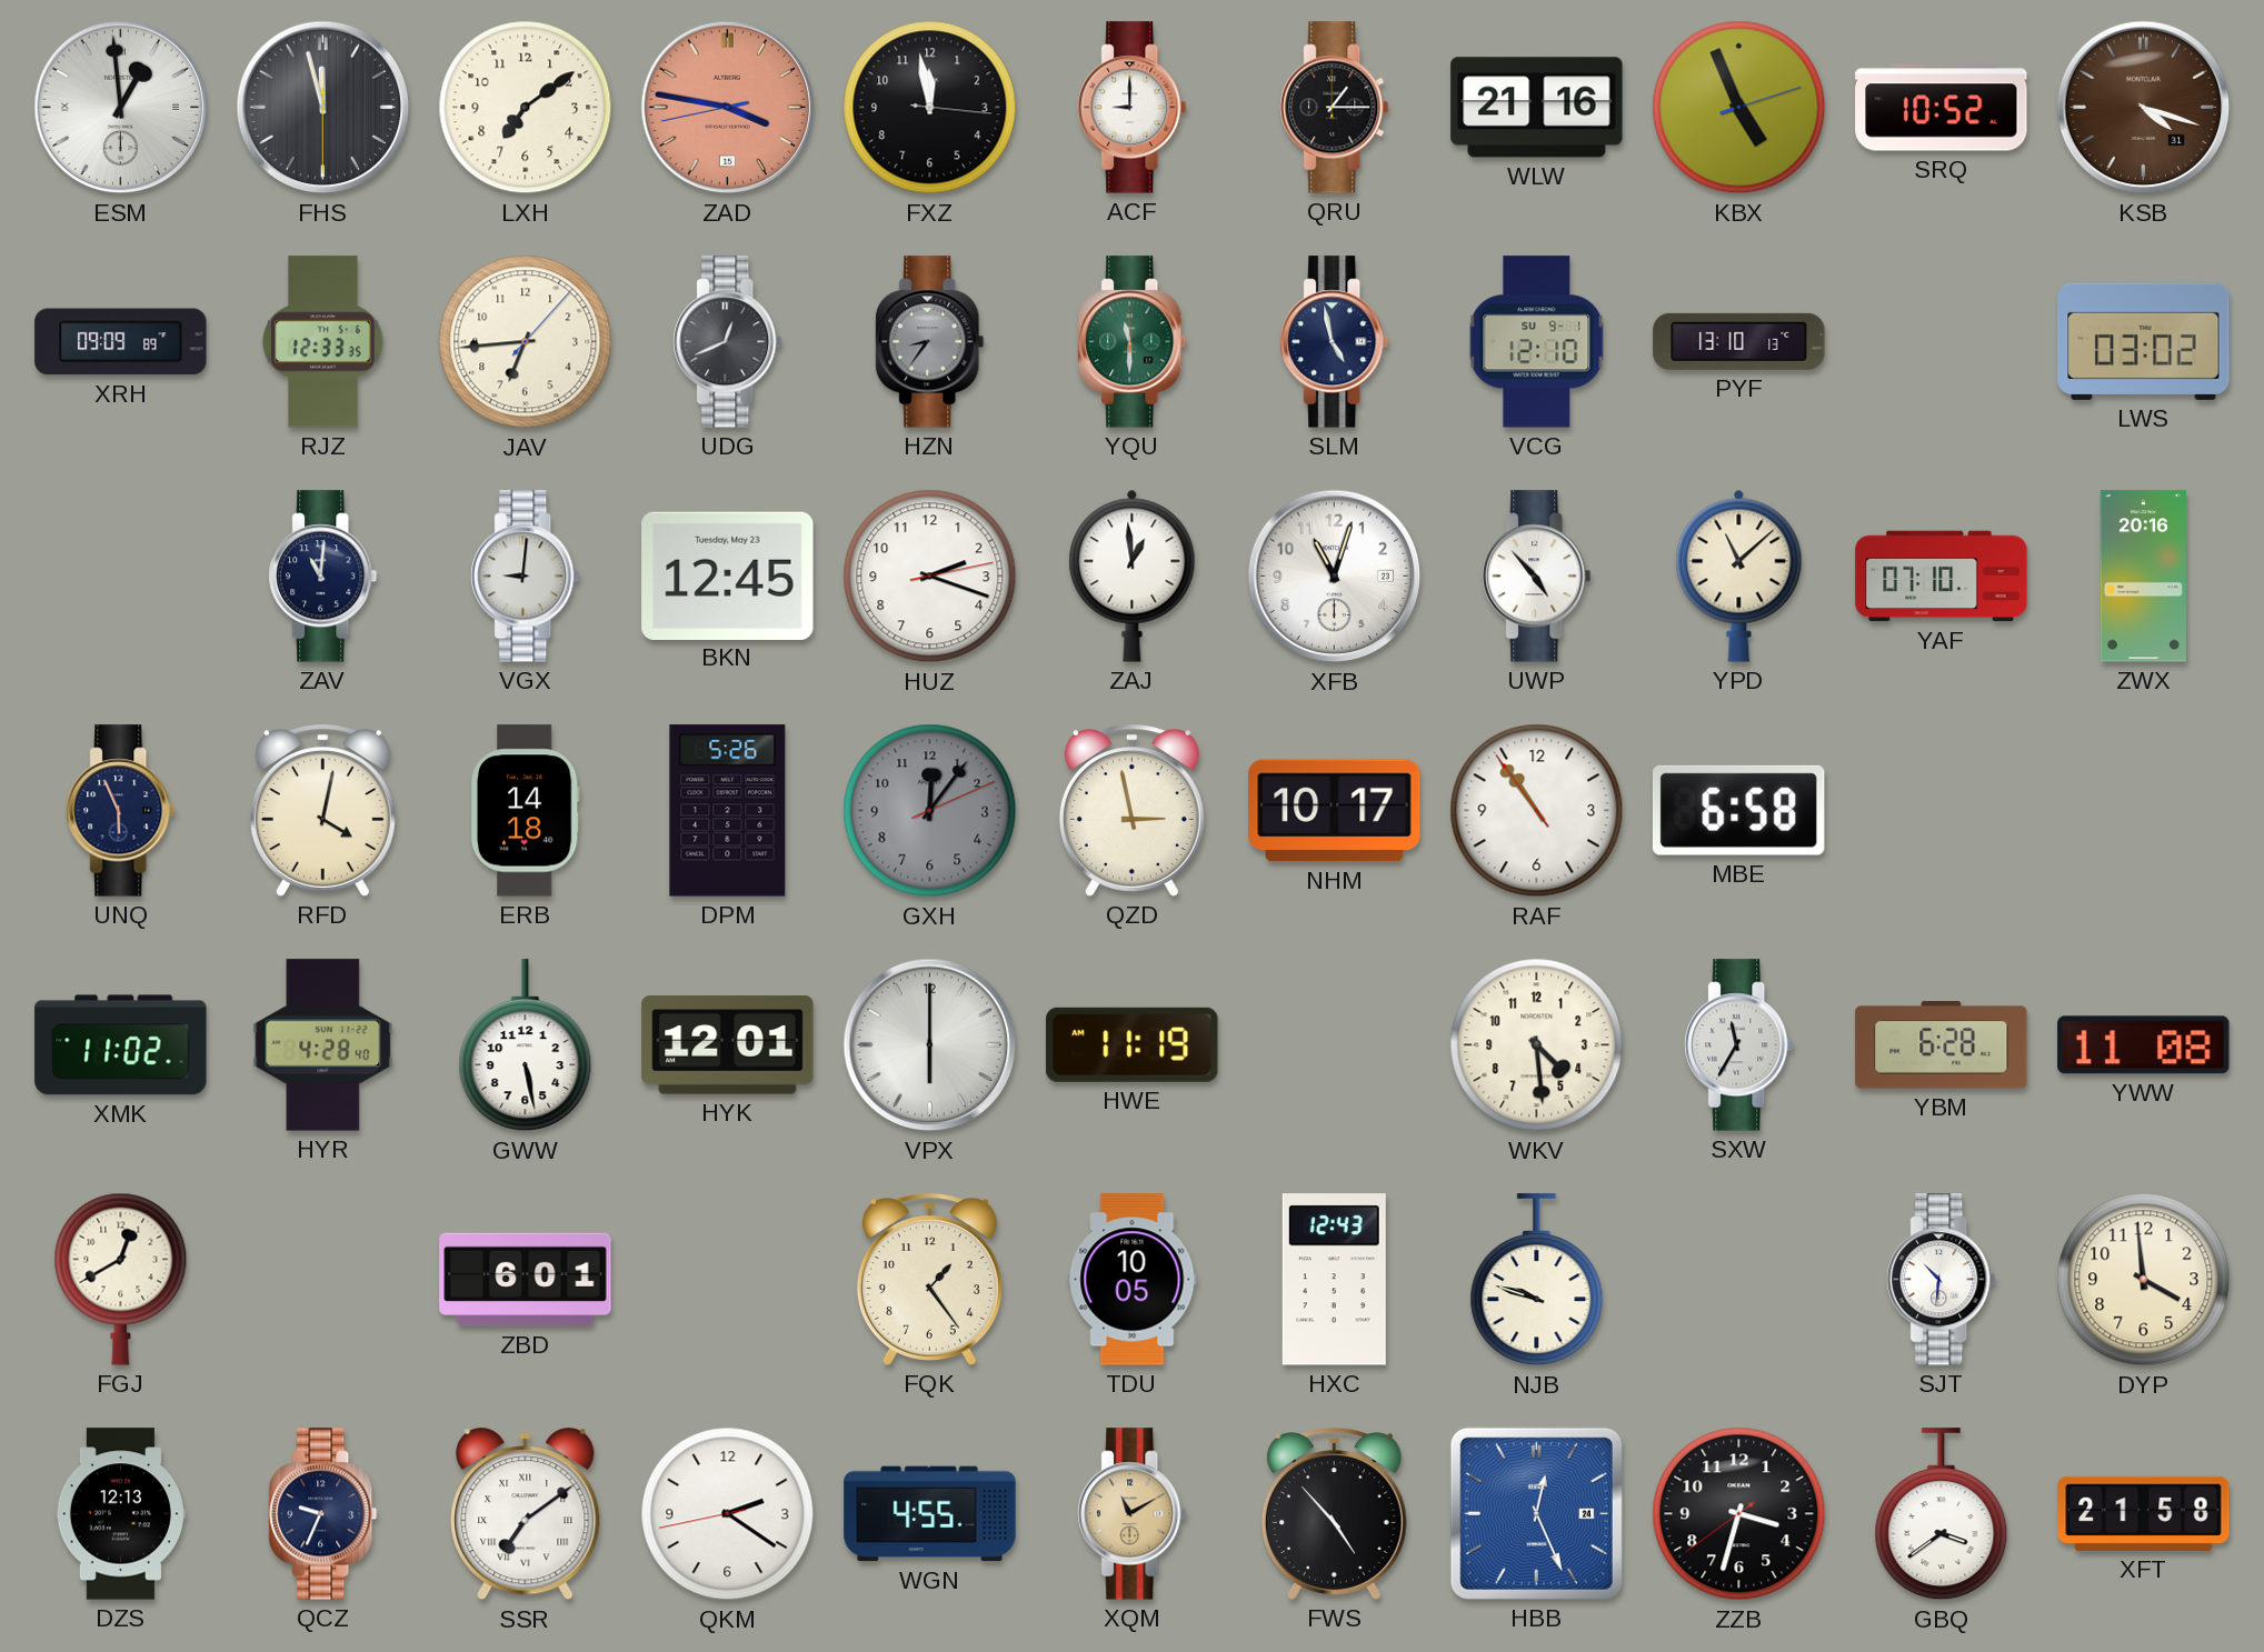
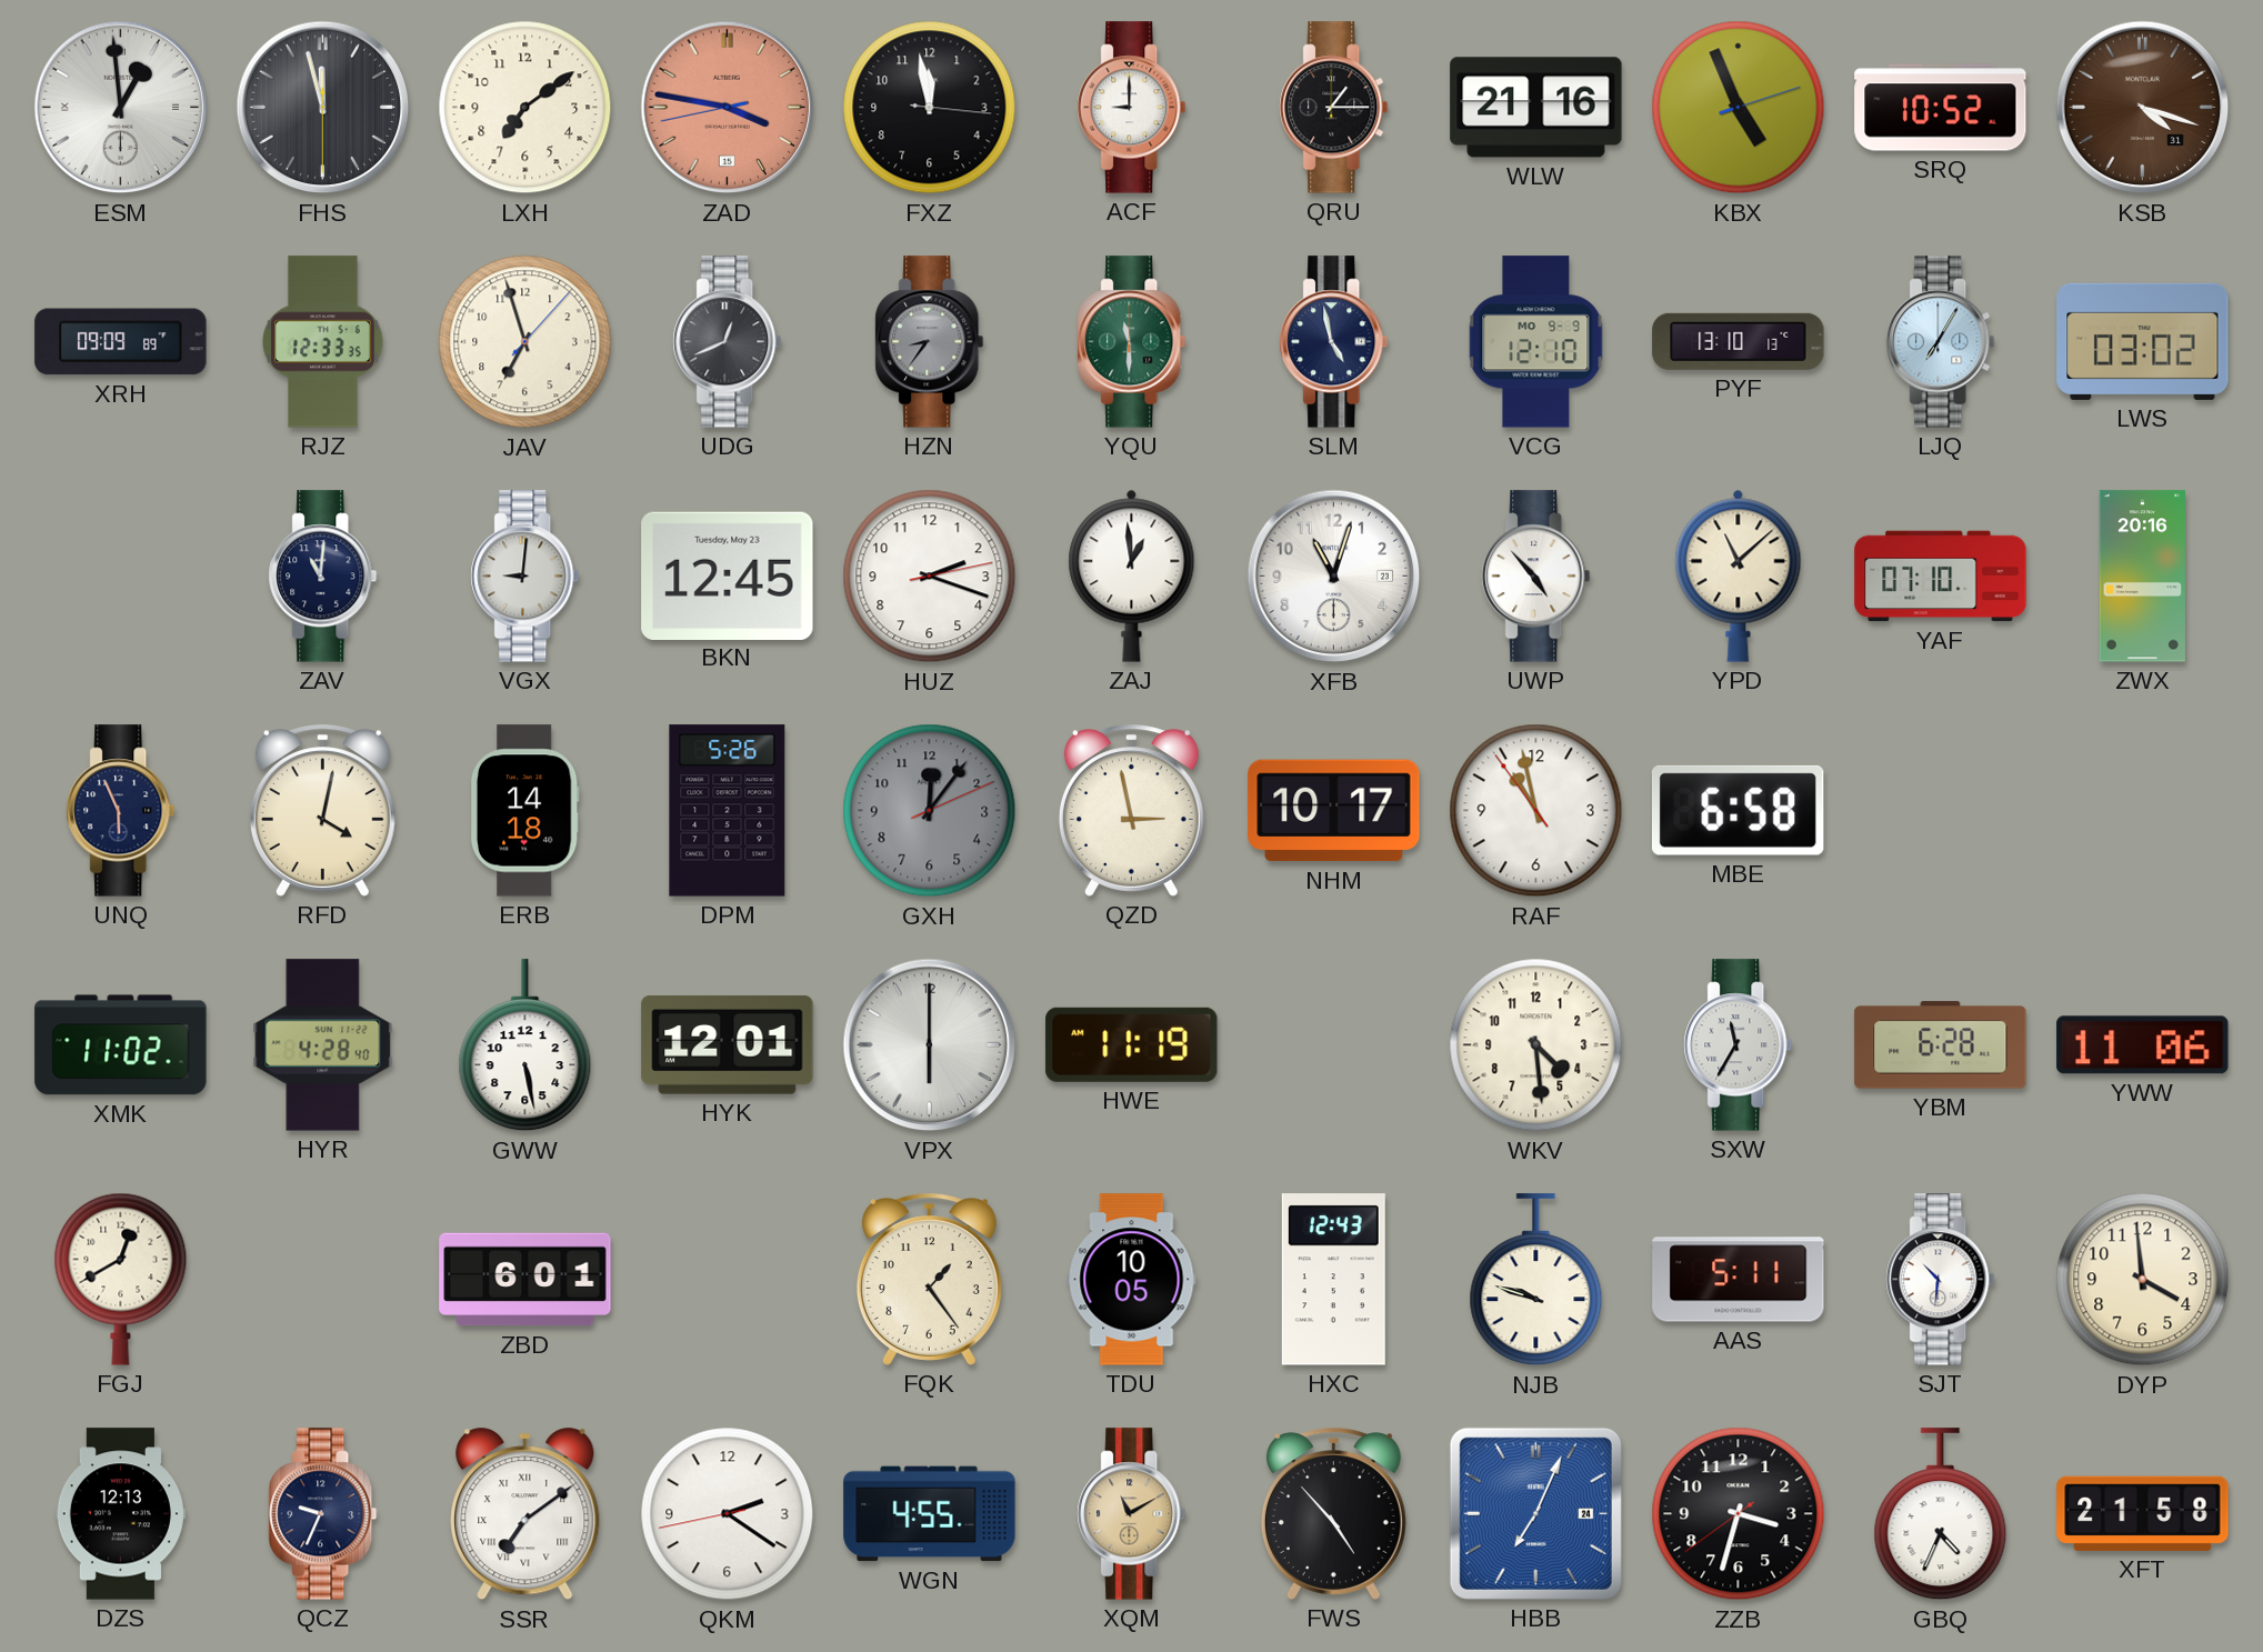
JAV: 6:44 -> 6:57 (525, 342)
VCG date: SU 9-1 -> MO 9-9 (1536, 342)
LJQ: none -> 7:05 (1941, 342)
RAF: 10:53 -> 10:57 (1536, 811)
YWW: 11:08 -> 11:06 (2143, 1045)
AAS: none -> 5:11 (1739, 1280)
HBB: 12:26 -> 7:04 (1535, 1513)
GBQ: 3:39 -> 4:34 (1941, 1514)
